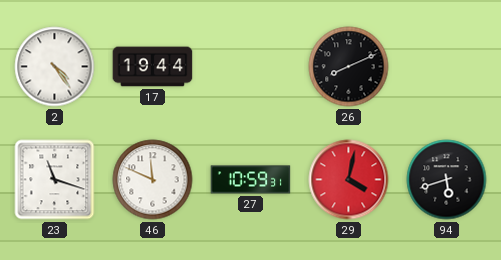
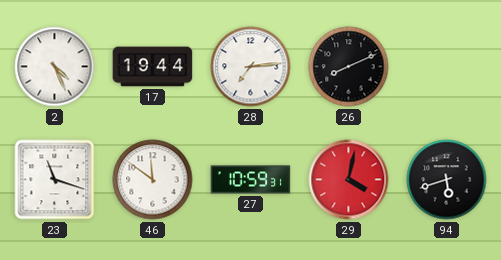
2: 4:24 -> 4:26 (55, 67)
28: none -> 7:14 (251, 67)
46: 11:49 -> 11:51 (153, 180)
